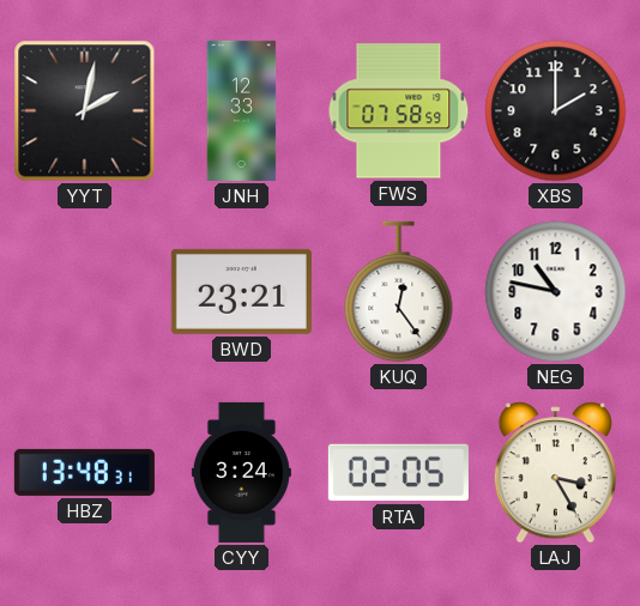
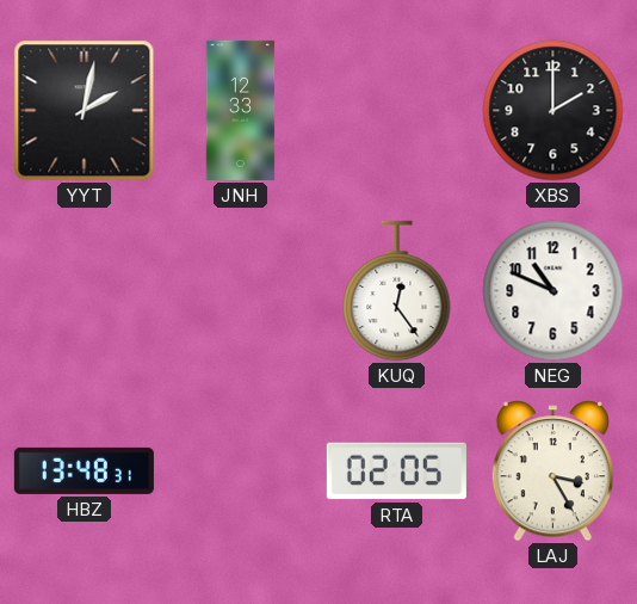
FWS: 07:58 -> none (399, 111)
BWD: 23:21 -> none (241, 291)
NEG: 10:47 -> 10:49 (553, 291)
CYY: 3:24 -> none (241, 472)
